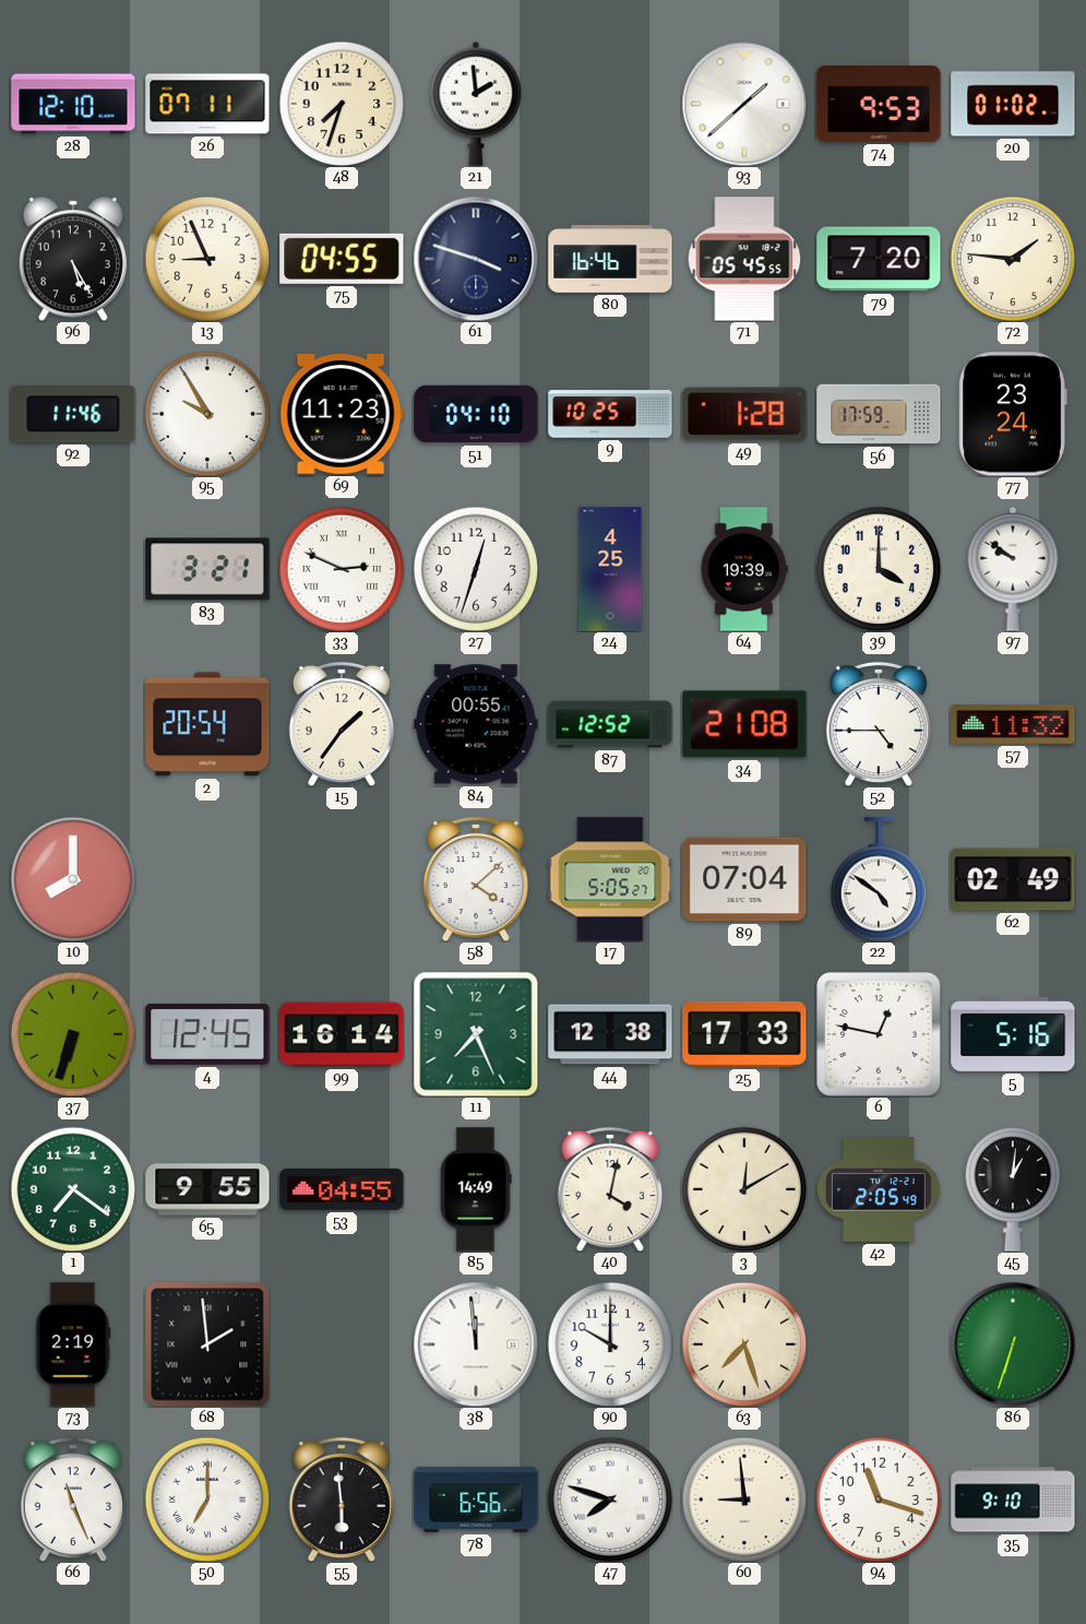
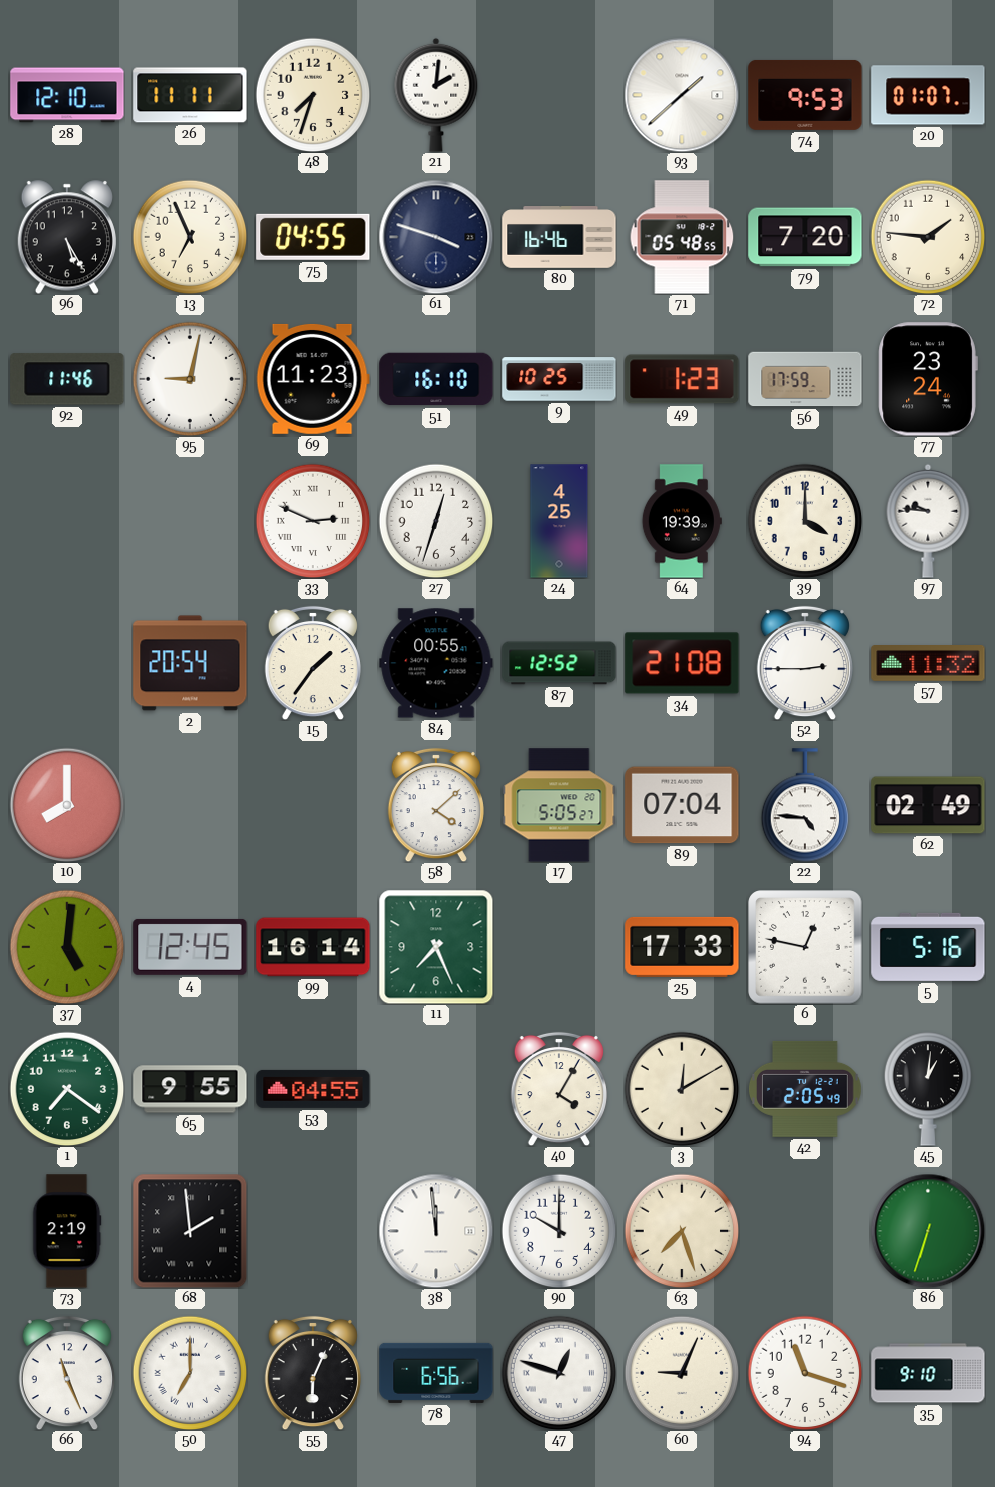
26: 07:11 -> 11:11 (190, 95)
21: 1:59 -> 2:01 (436, 95)
20: 01:02 -> 01:07 (928, 95)
13: 8:56 -> 6:56 (190, 237)
71: 05:45 -> 05:48 (682, 237)
95: 9:55 -> 9:02 (190, 379)
51: 04:10 -> 16:10 (436, 379)
49: 1:28 -> 1:23 (682, 379)
83: 3:21 -> none (207, 569)
97: 9:51 -> 9:46 (928, 521)
52: 4:45 -> 2:45 (805, 663)
22: 4:51 -> 4:46 (805, 805)
37: 6:33 -> 5:01 (67, 947)
44: 12:38 -> none (610, 1034)
85: 14:49 -> none (476, 1189)
40: 4:02 -> 4:05 (559, 1089)
55: 5:59 -> 6:04 (313, 1373)
47: 7:48 -> 12:48 (559, 1373)
60: 8:59 -> 9:04 (682, 1373)
